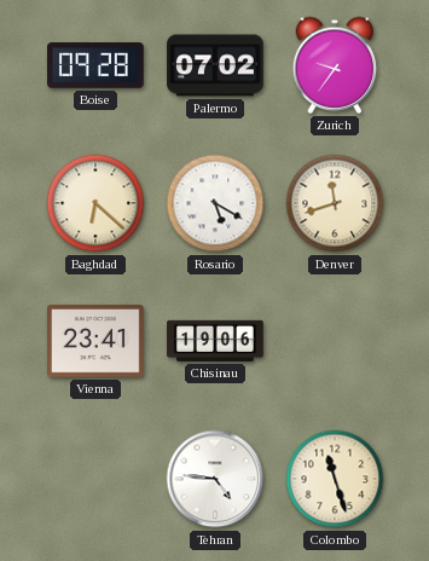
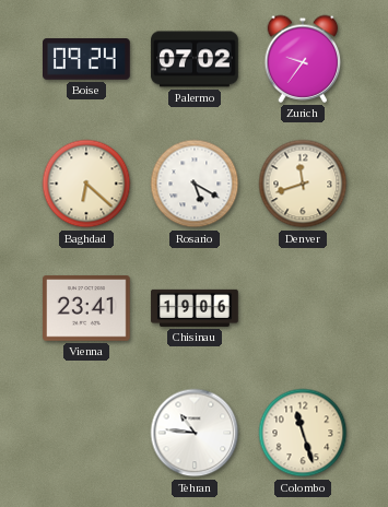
Boise: 09:28 -> 09:24 (87, 59)
Tehran: 4:46 -> 10:46 (195, 433)
